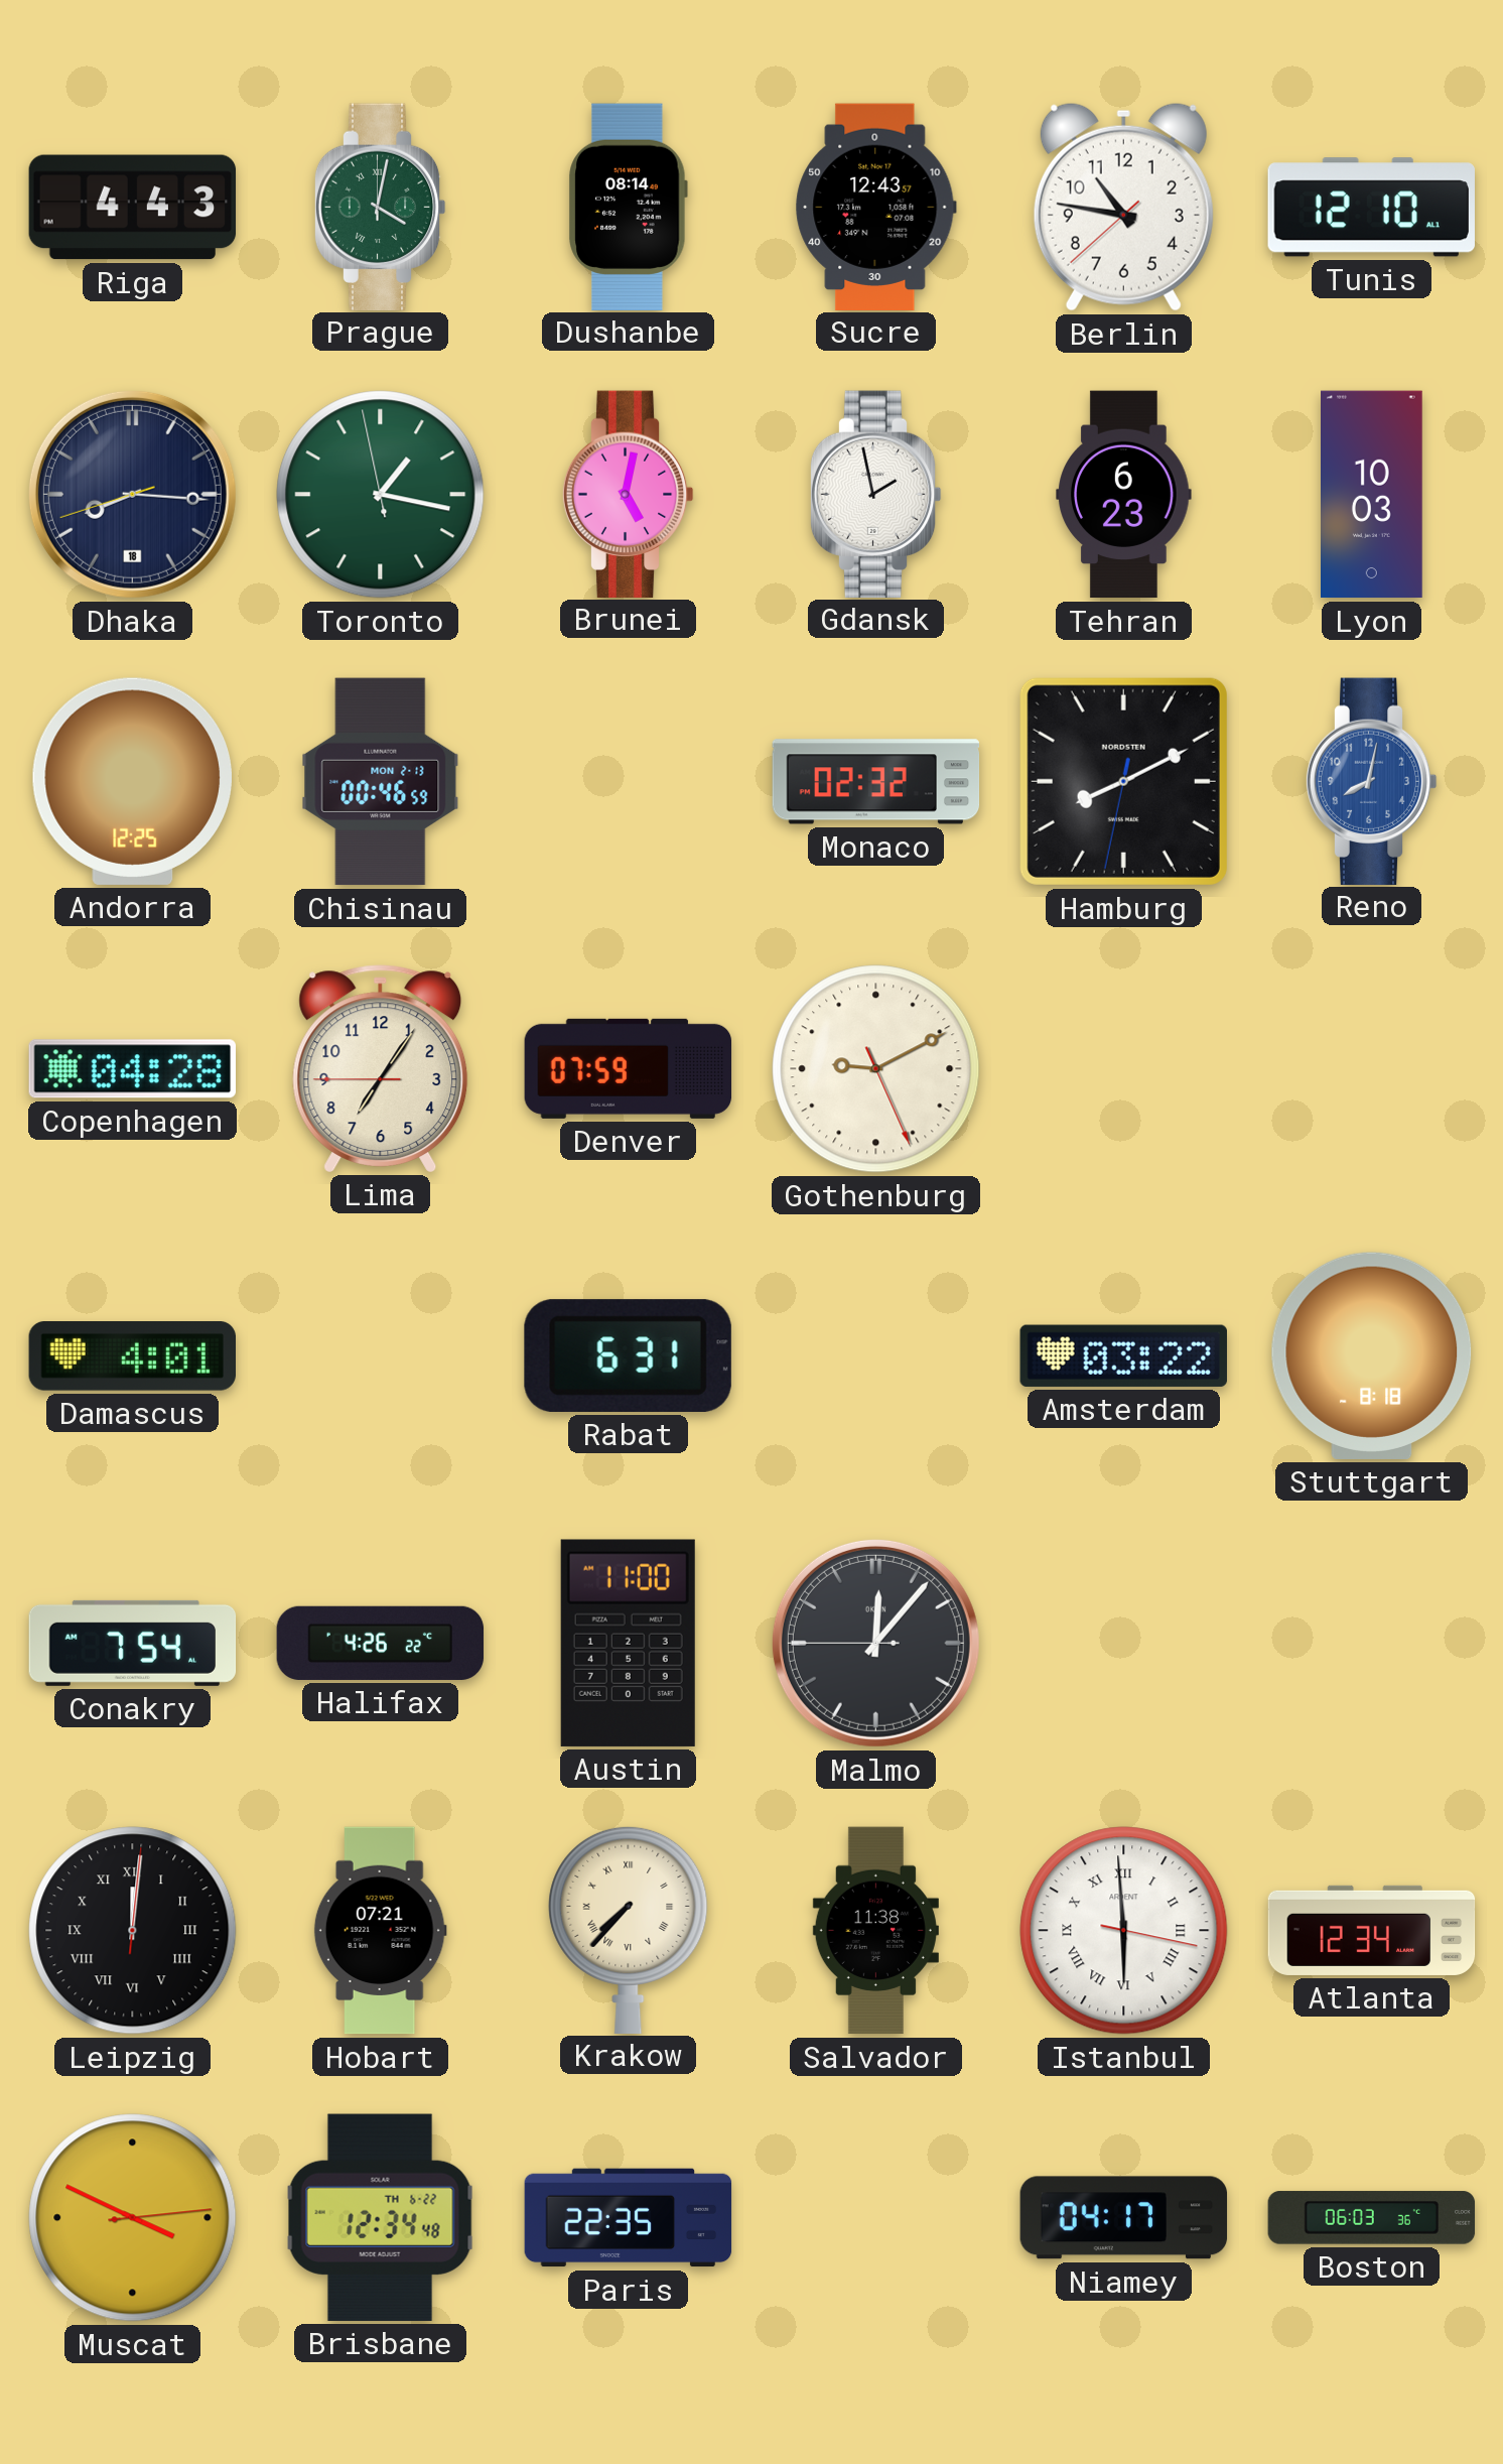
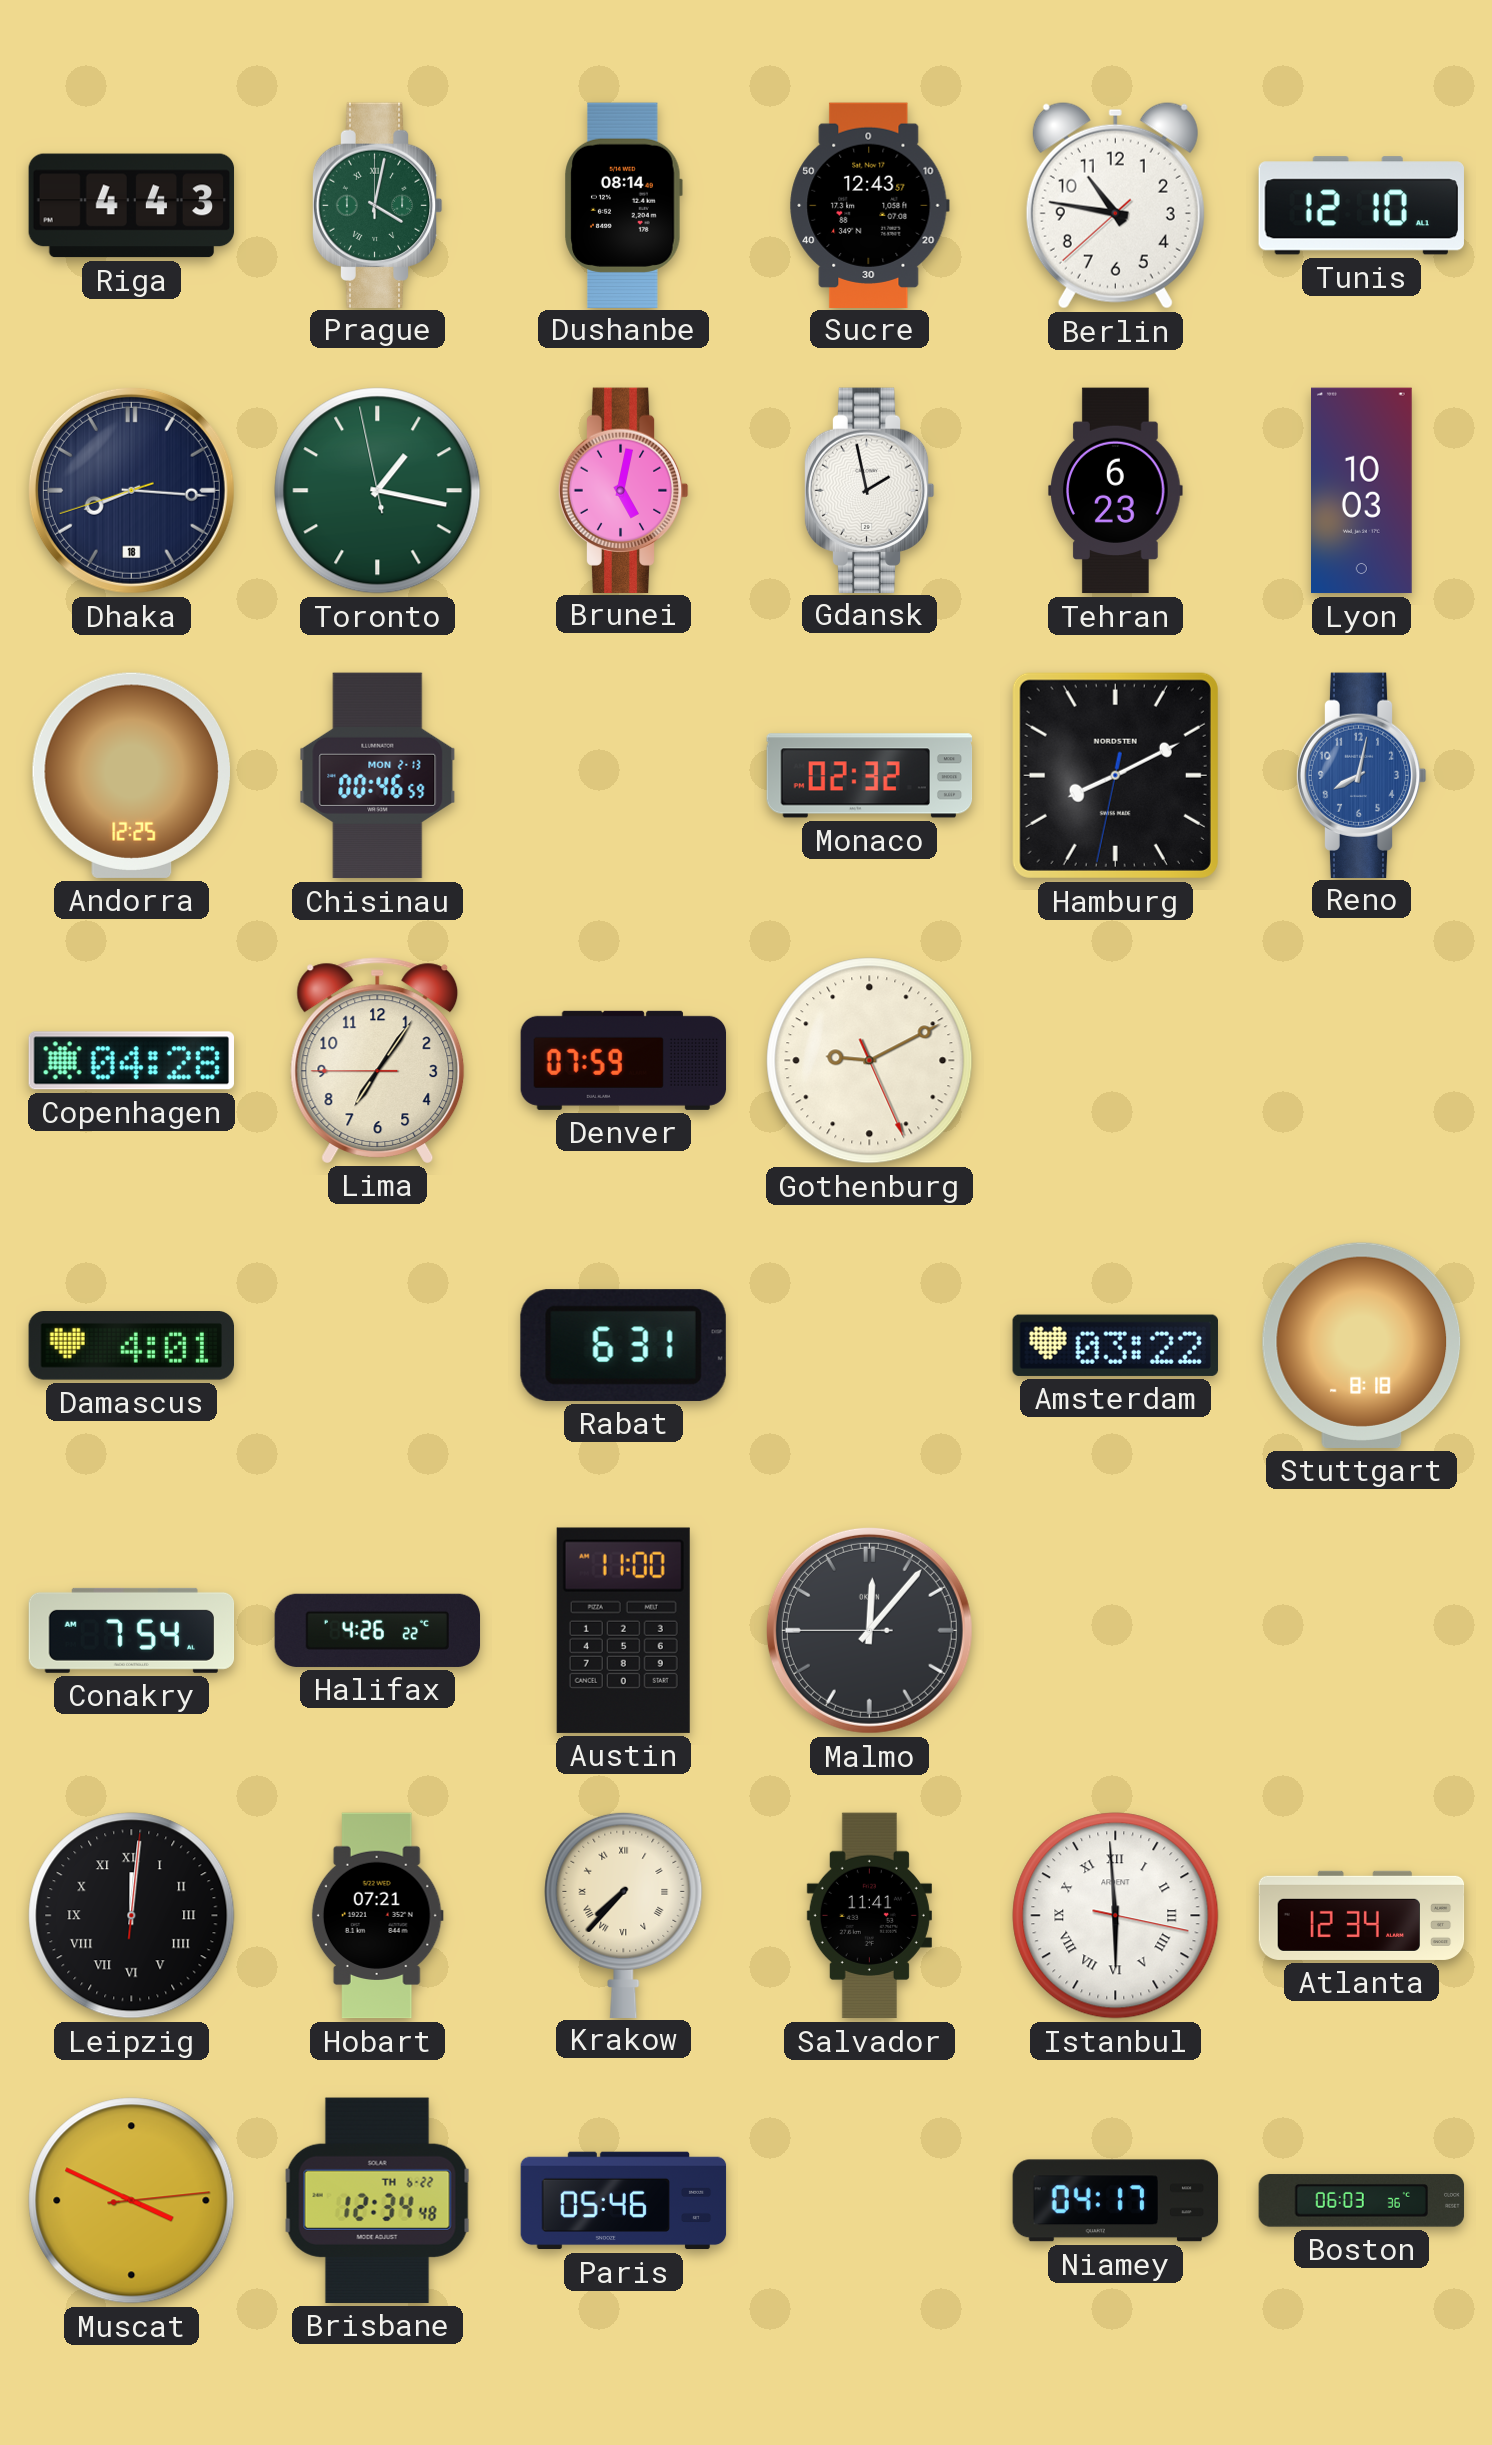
Salvador: 11:38 -> 11:41 (869, 1916)
Paris: 22:35 -> 05:46 (624, 2201)
